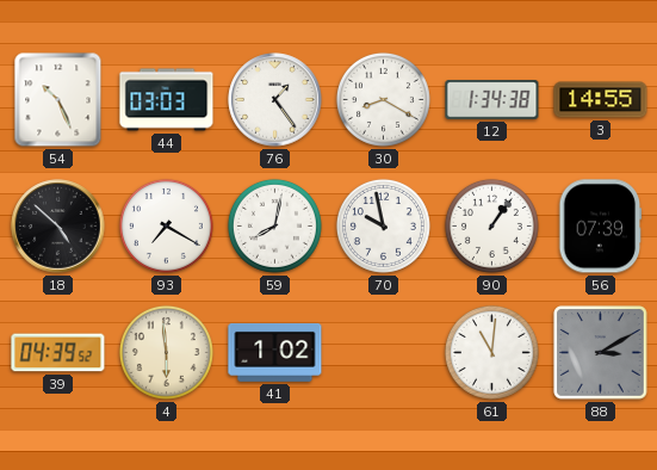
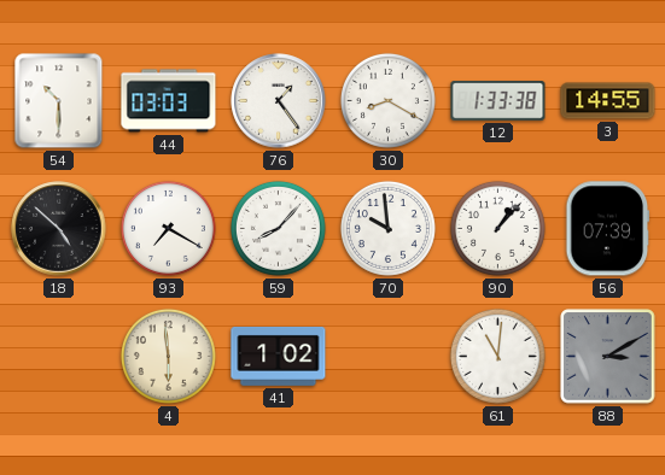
54: 10:26 -> 10:30 (59, 101)
12: 1:34 -> 1:33 (498, 101)
59: 8:02 -> 8:07 (278, 228)
70: 9:58 -> 9:59 (387, 228)
90: 1:06 -> 1:07 (497, 228)
39: 04:39 -> none (58, 353)
